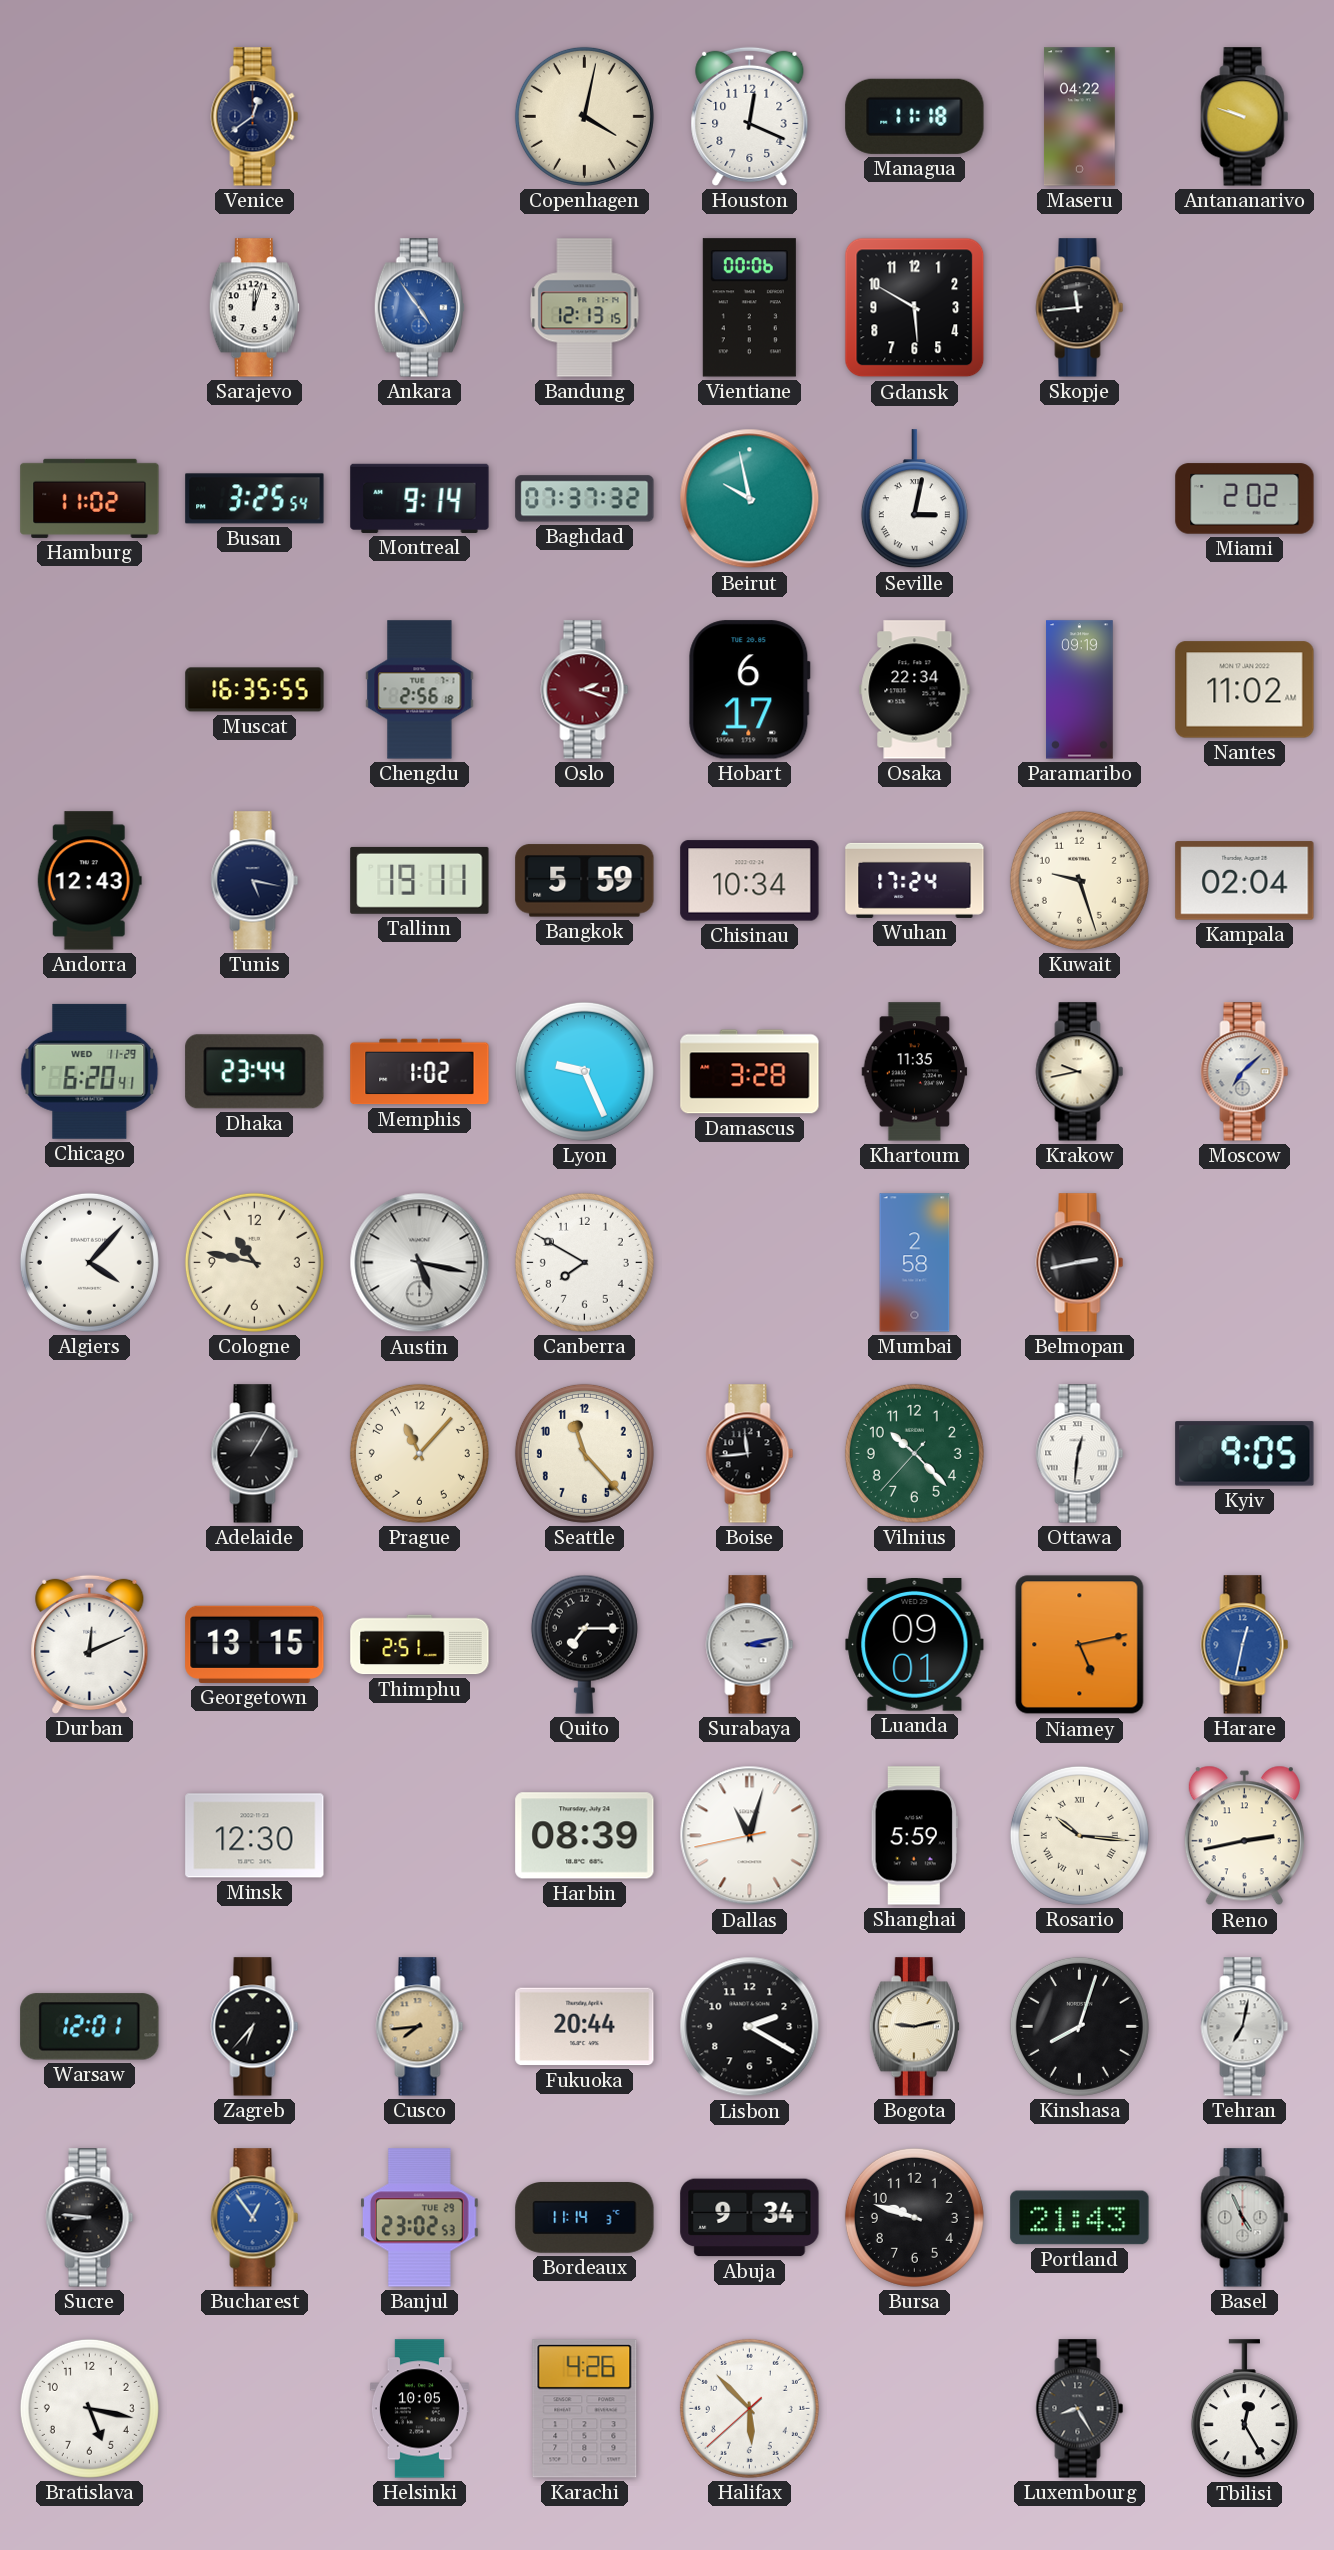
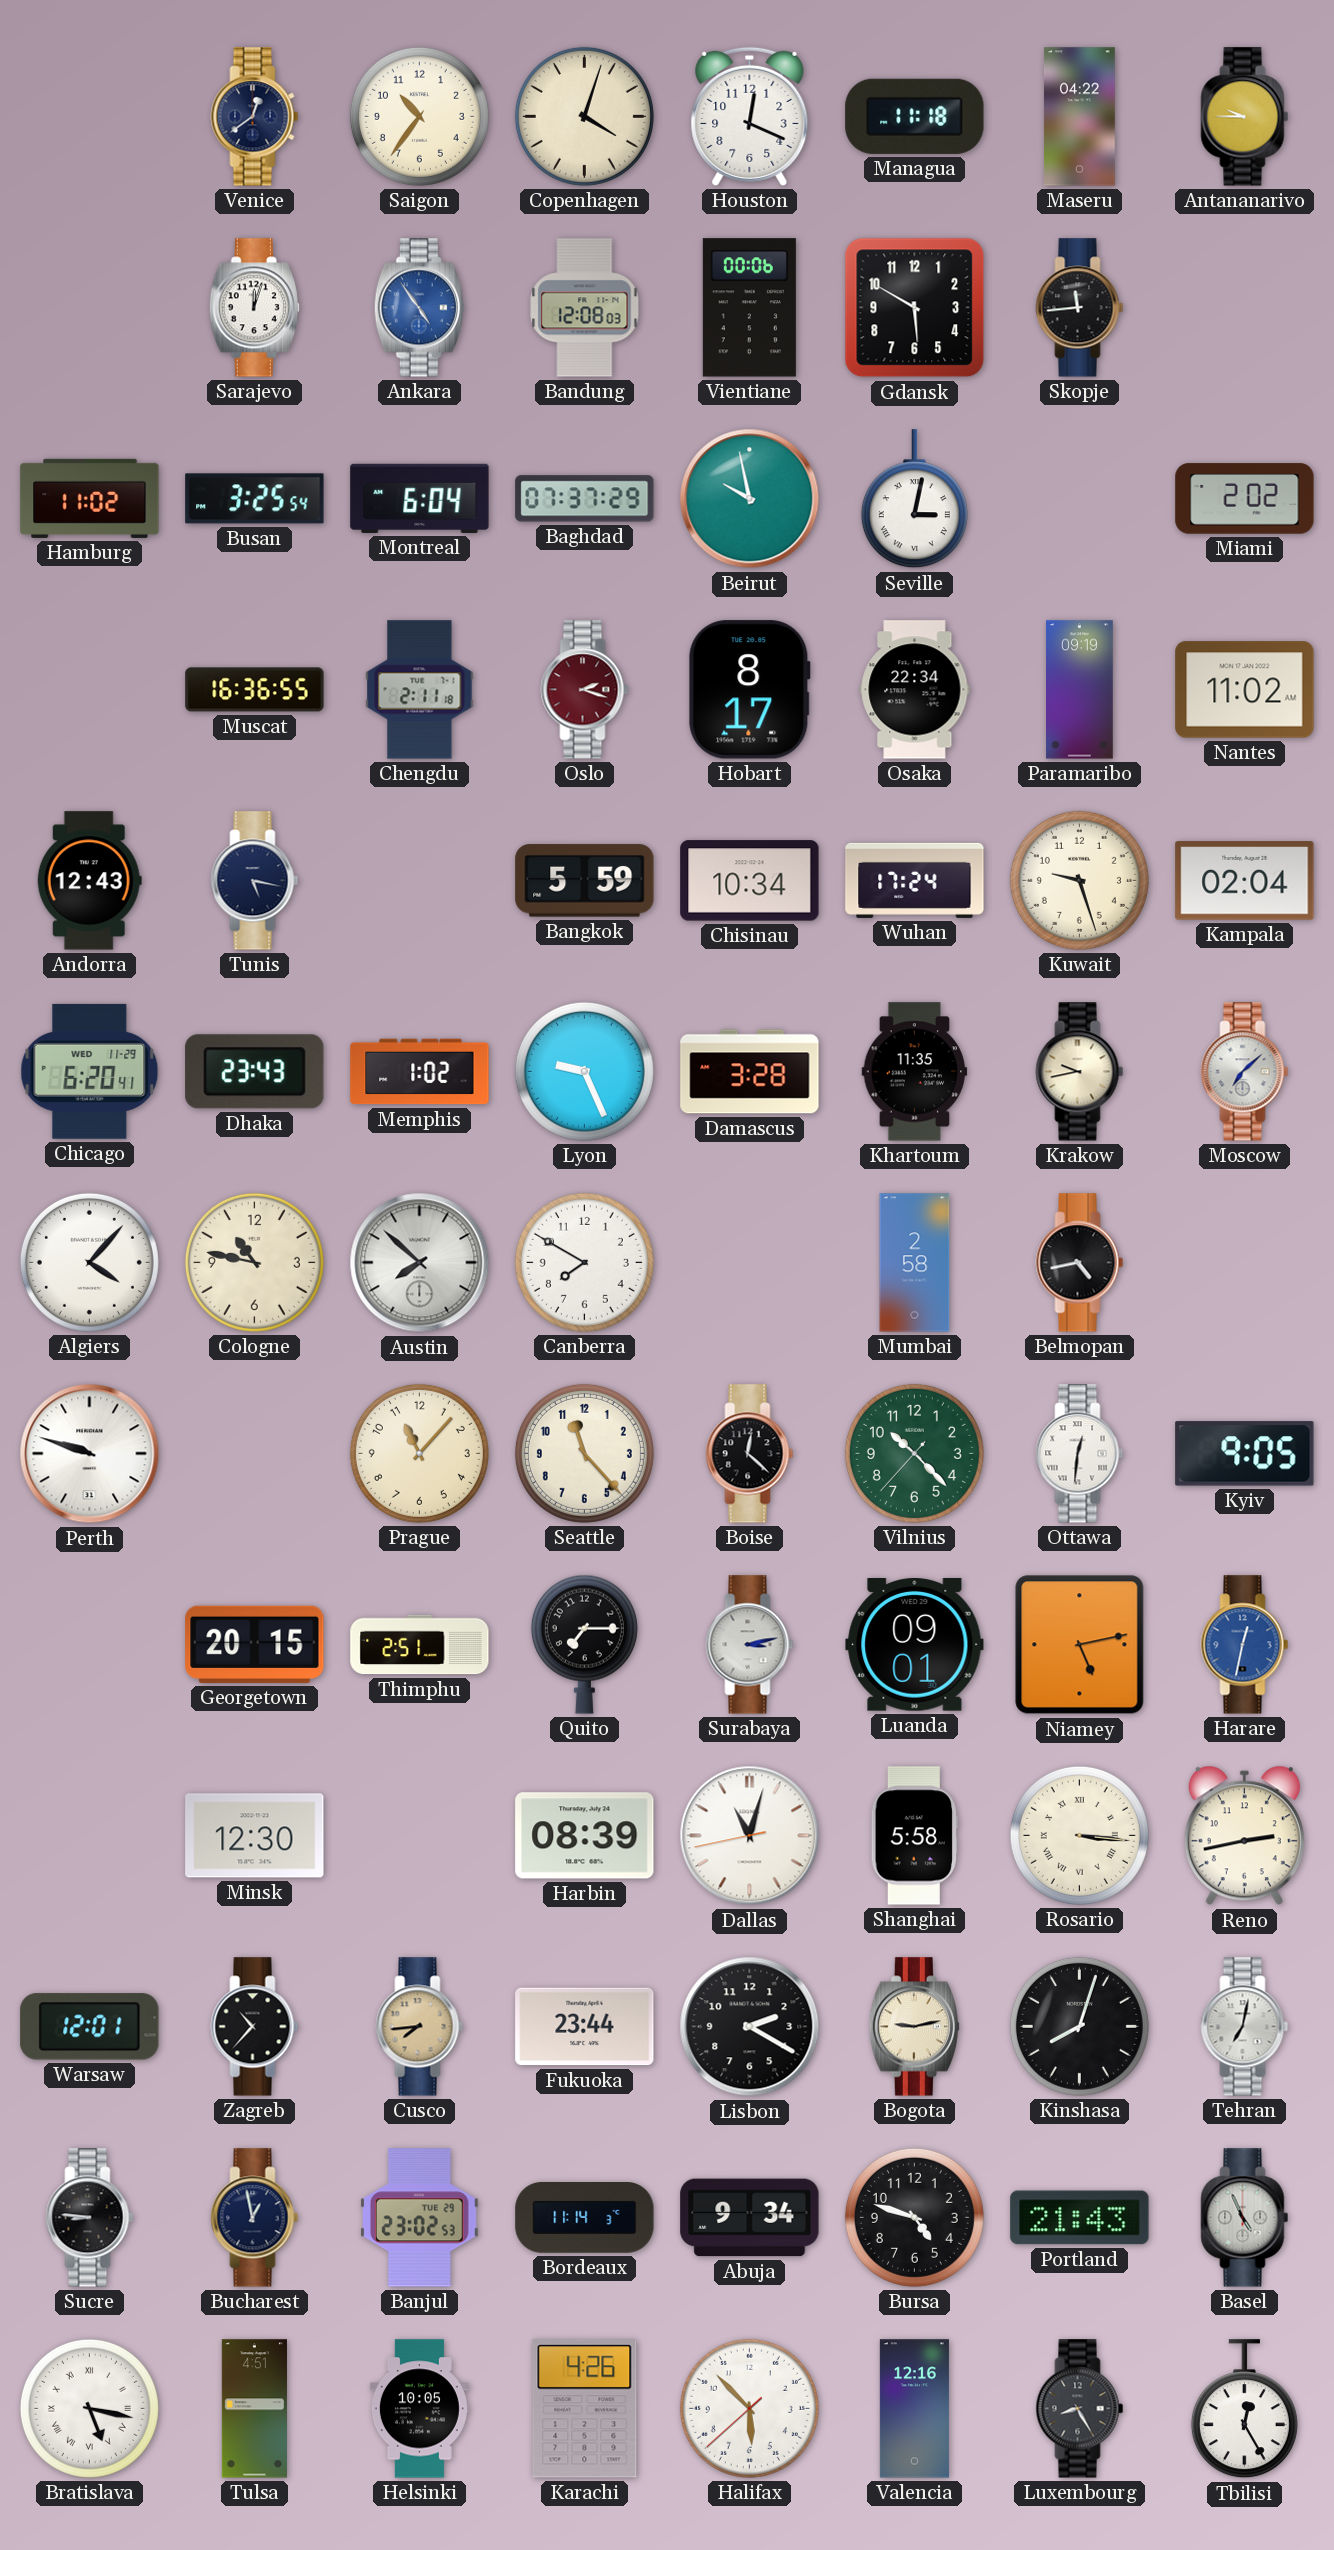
Saigon: none -> 10:36 (419, 116)
Copenhagen: 4:02 -> 4:03 (584, 116)
Antananarivo: 9:48 -> 9:45 (1245, 117)
Bandung: 12:13 -> 12:08 (585, 308)
Montreal: 9:14 -> 6:04 (420, 498)
Baghdad: 07:37:32 -> 07:37:29 (585, 499)
Muscat: 16:35 -> 16:36 (255, 690)
Chengdu: 2:56 -> 2:11 (420, 690)
Hobart: 6:17 -> 8:17 (749, 690)
Tallinn: 19:11 -> none (420, 880)
Dhaka: 23:44 -> 23:43 (255, 1072)
Austin: 5:17 -> 7:52 (420, 1263)
Belmopan: 2:43 -> 4:43 (1080, 1263)
Perth: none -> 9:48 (90, 1454)
Adelaide: 1:05 -> none (255, 1454)
Boise: 11:44 -> 12:22 (750, 1454)
Durban: 12:11 -> none (90, 1644)
Georgetown: 13:15 -> 20:15 (255, 1644)
Shanghai: 5:59 -> 5:58 (914, 1836)
Rosario: 10:16 -> 3:16 (1079, 1835)
Zagreb: 6:37 -> 10:37 (255, 2027)
Fukuoka: 20:44 -> 23:44 (585, 2027)
Bucharest: 12:54 -> 12:58 (255, 2218)
Bucharest dial: blue -> navy (255, 2218)
Bursa: 9:48 -> 4:48 (914, 2217)
Bratislava numerals: Arabic -> Roman (89, 2408)
Tulsa: none -> 4:51 (254, 2409)
Valencia: none -> 12:16 (914, 2409)
